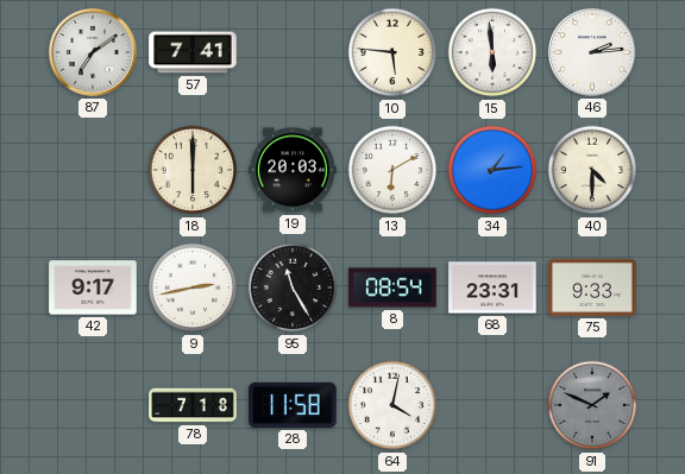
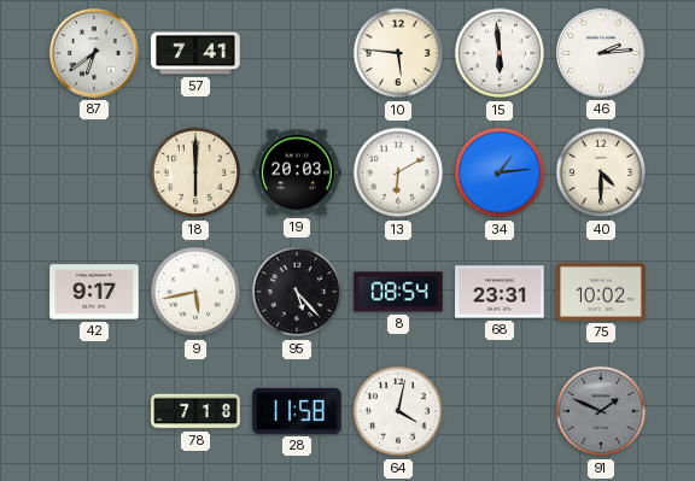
87: 7:09 -> 6:39 (94, 53)
9: 2:43 -> 5:43 (195, 292)
95: 11:25 -> 5:23 (297, 292)
75: 9:33 -> 10:02 (601, 292)
